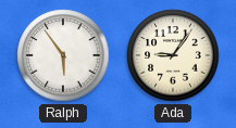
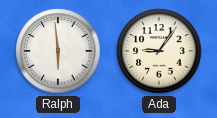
Ralph: 5:54 -> 5:59 (58, 51)
